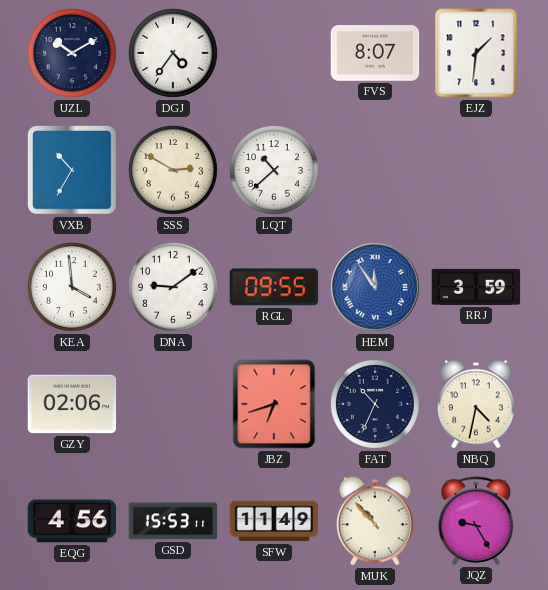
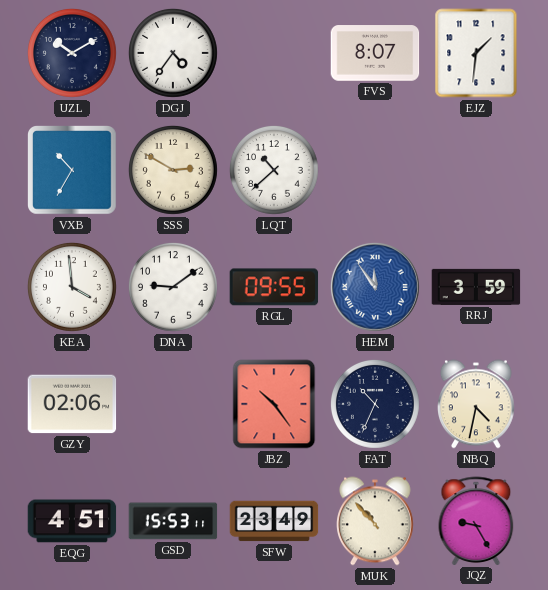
JBZ: 6:42 -> 10:24 (274, 404)
EQG: 4:56 -> 4:51 (72, 521)
SFW: 11:49 -> 23:49 (274, 521)
